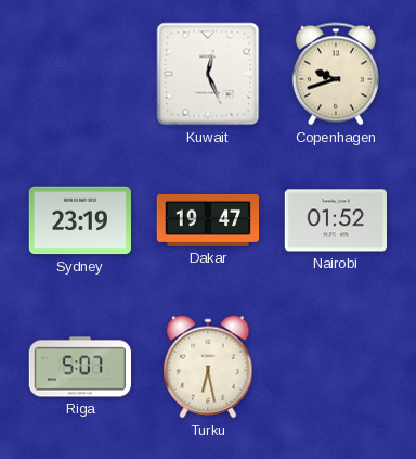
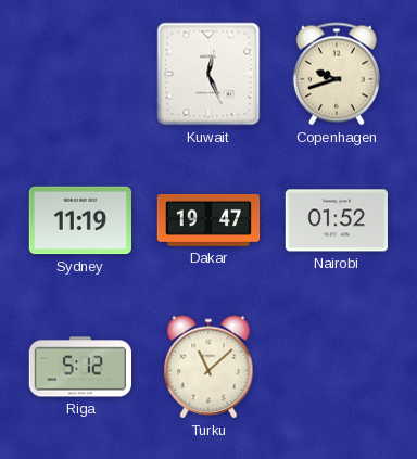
Sydney: 23:19 -> 11:19 (80, 220)
Riga: 5:07 -> 5:12 (79, 367)
Turku: 6:28 -> 11:08 (208, 367)
